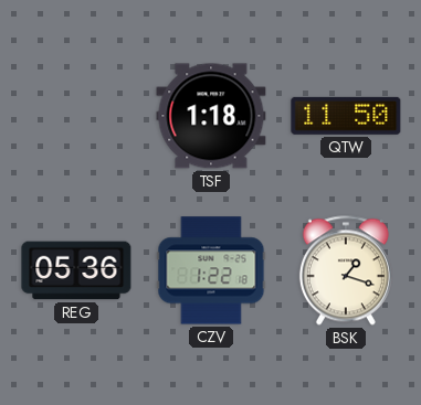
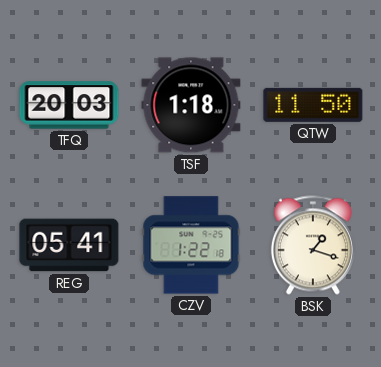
TFQ: none -> 20:03 (69, 105)
REG: 05:36 -> 05:41 (69, 245)
